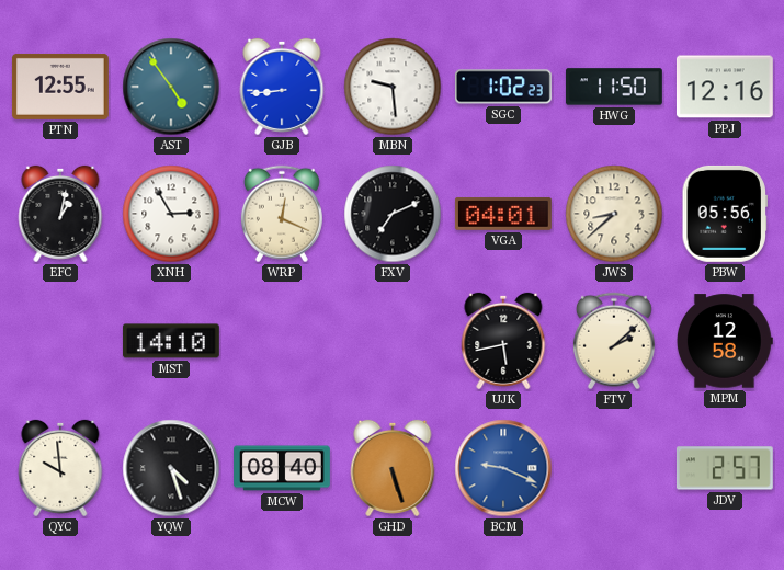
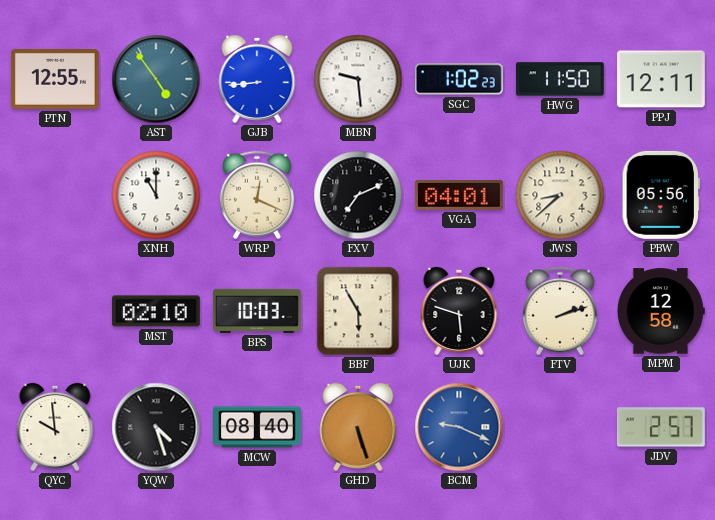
PPJ: 12:16 -> 12:11 (661, 79)
EFC: 1:02 -> none (60, 214)
XNH: 2:55 -> 11:00 (156, 195)
MST: 14:10 -> 02:10 (156, 311)
BPS: none -> 10:03 (257, 311)
BBF: none -> 5:55 (358, 311)
UJK: 5:43 -> 5:48 (459, 311)
FTV: 2:08 -> 2:12 (560, 311)
